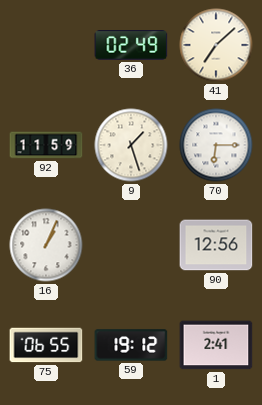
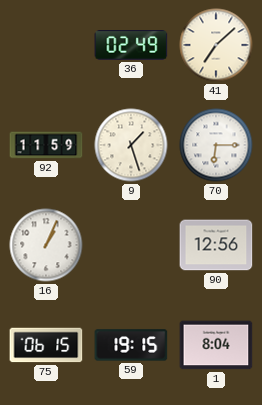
75: 06:55 -> 06:15 (46, 345)
59: 19:12 -> 19:15 (131, 345)
1: 2:41 -> 8:04 (216, 345)
